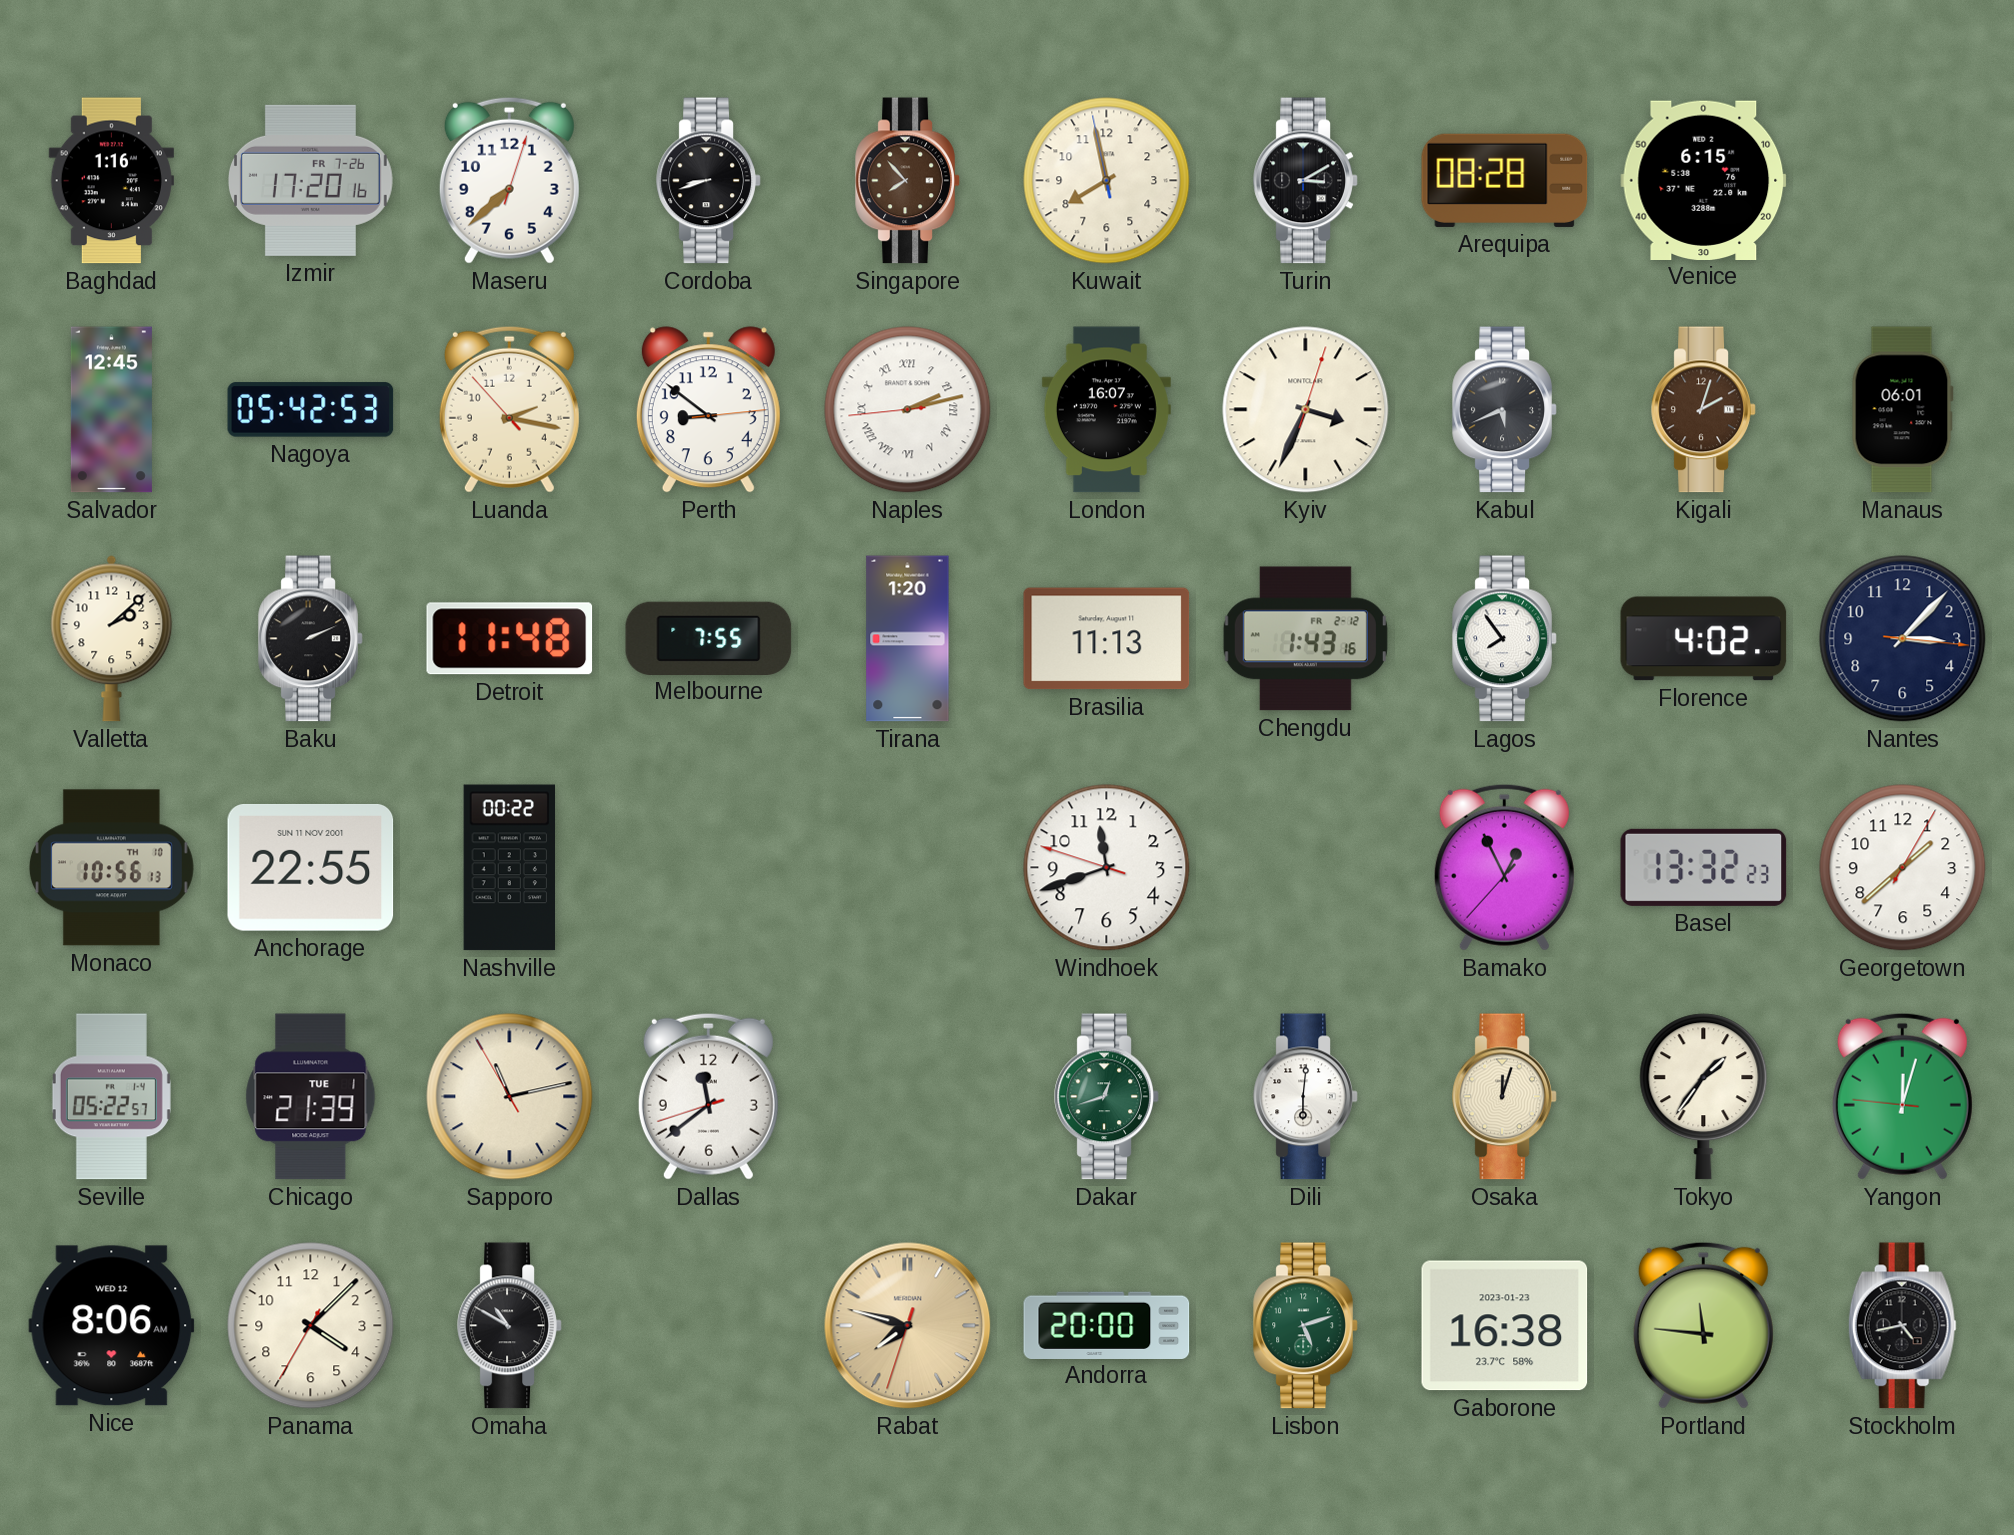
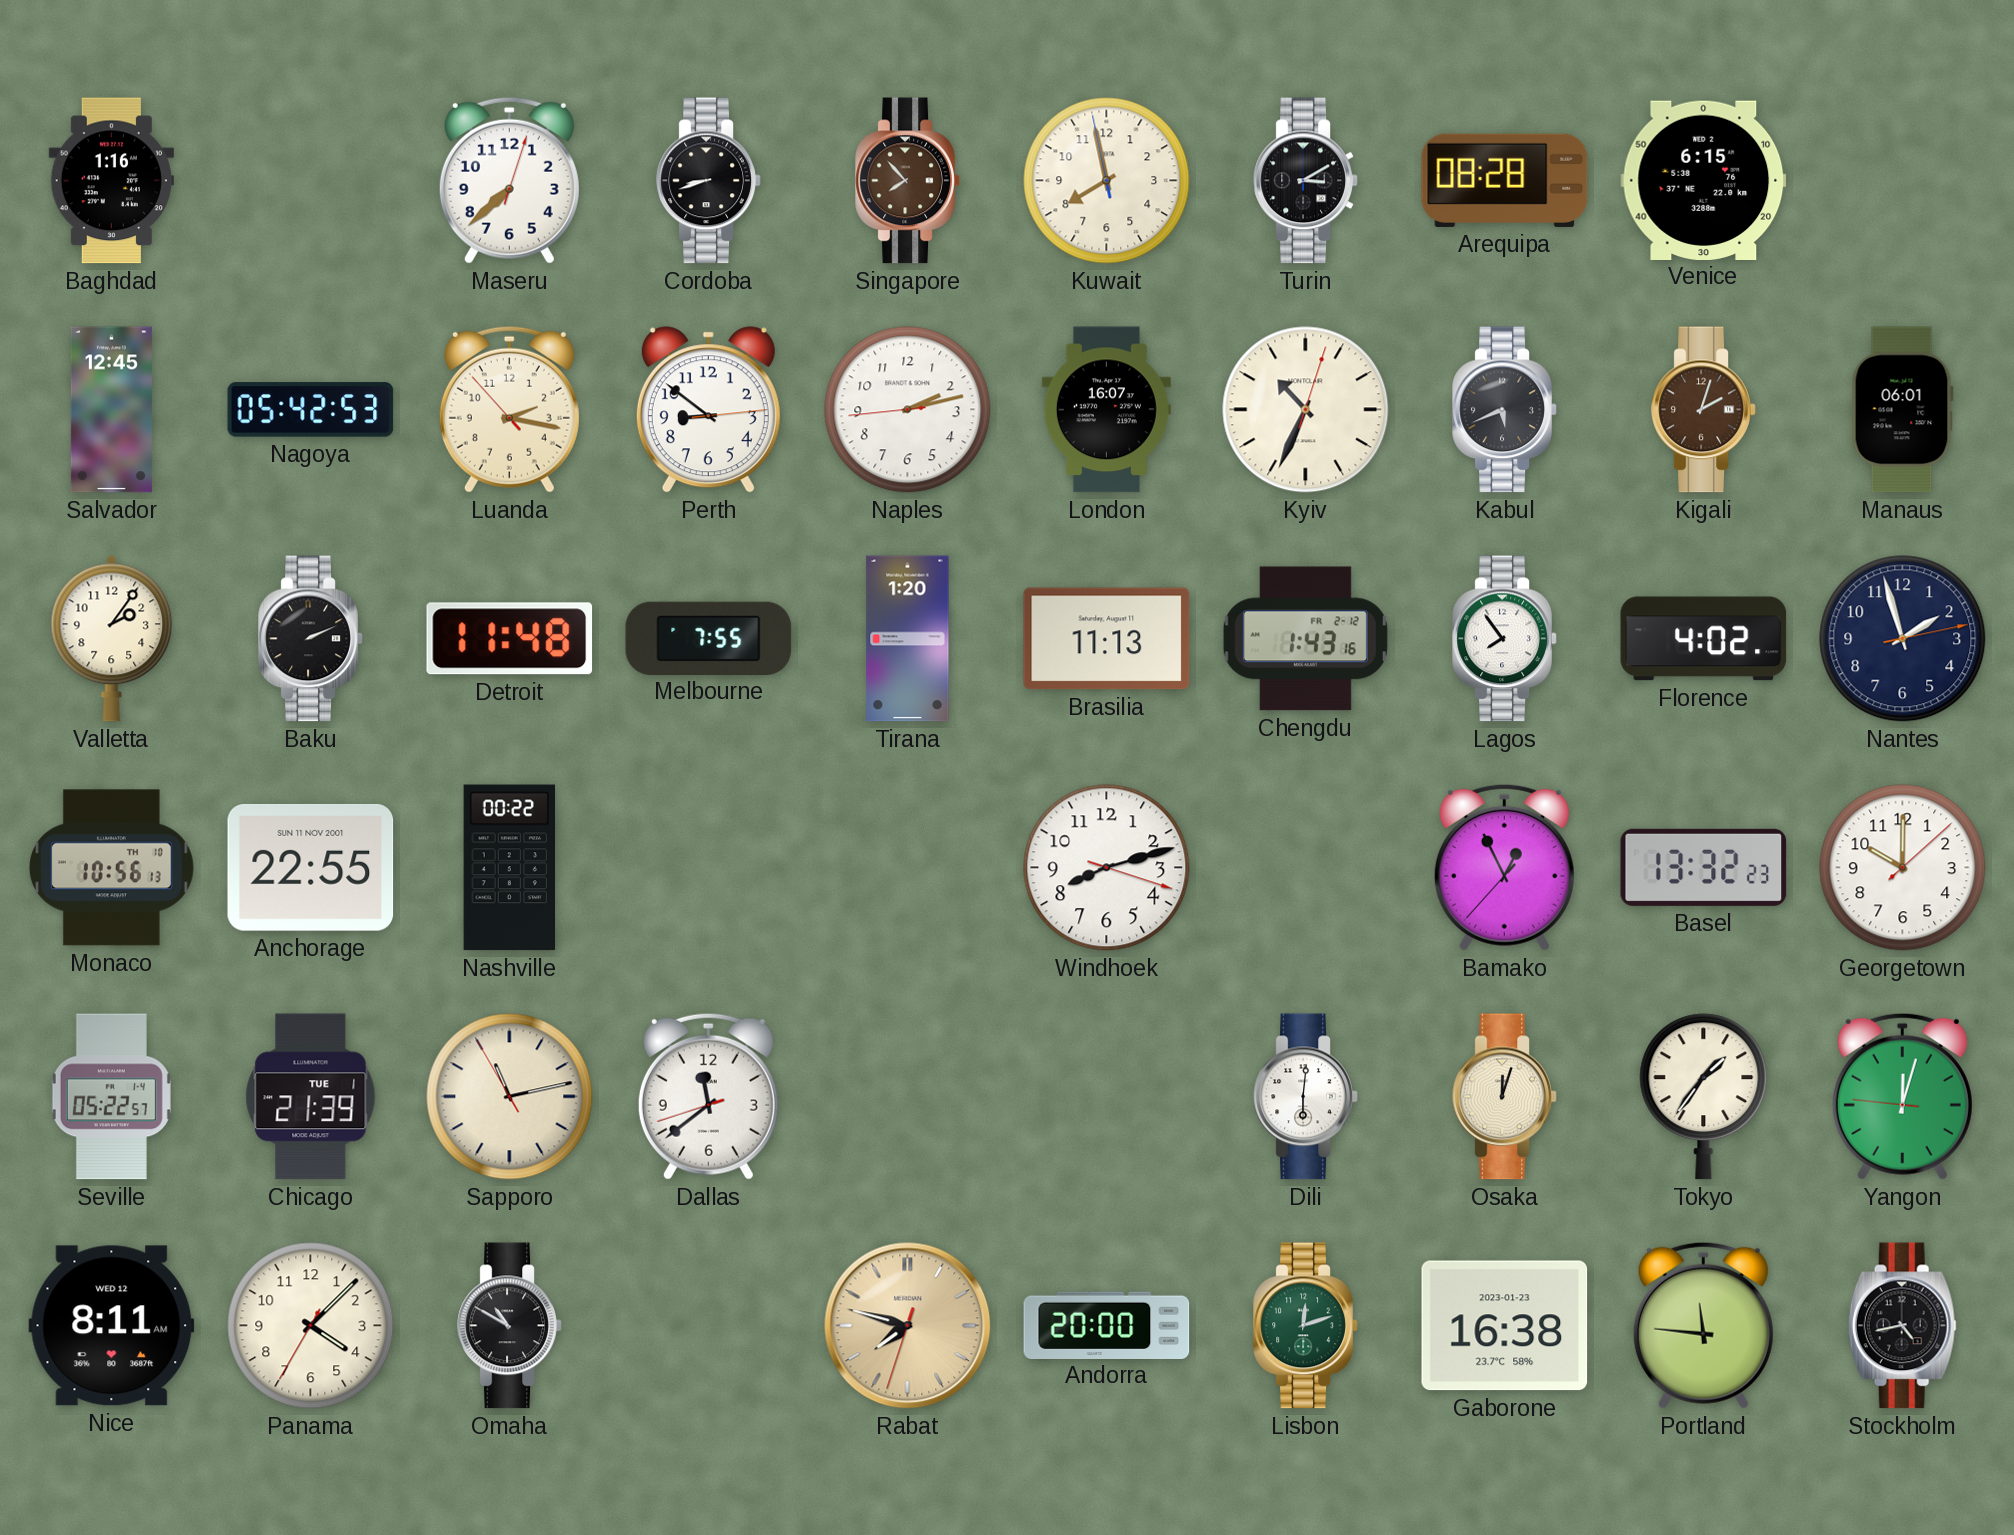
Izmir: 17:20 -> none (310, 180)
Naples numerals: Roman -> Arabic (908, 410)
Kyiv: 3:34 -> 10:34 (1306, 410)
Valletta: 2:08 -> 2:06 (112, 638)
Nantes: 3:07 -> 1:57 (1903, 639)
Windhoek: 11:41 -> 8:12 (1107, 868)
Georgetown: 1:38 -> 10:00 (1903, 868)
Dakar: 12:42 -> none (1107, 1097)
Nice: 8:06 -> 8:11 (112, 1326)
Lisbon: 5:12 -> 12:12 (1306, 1326)
